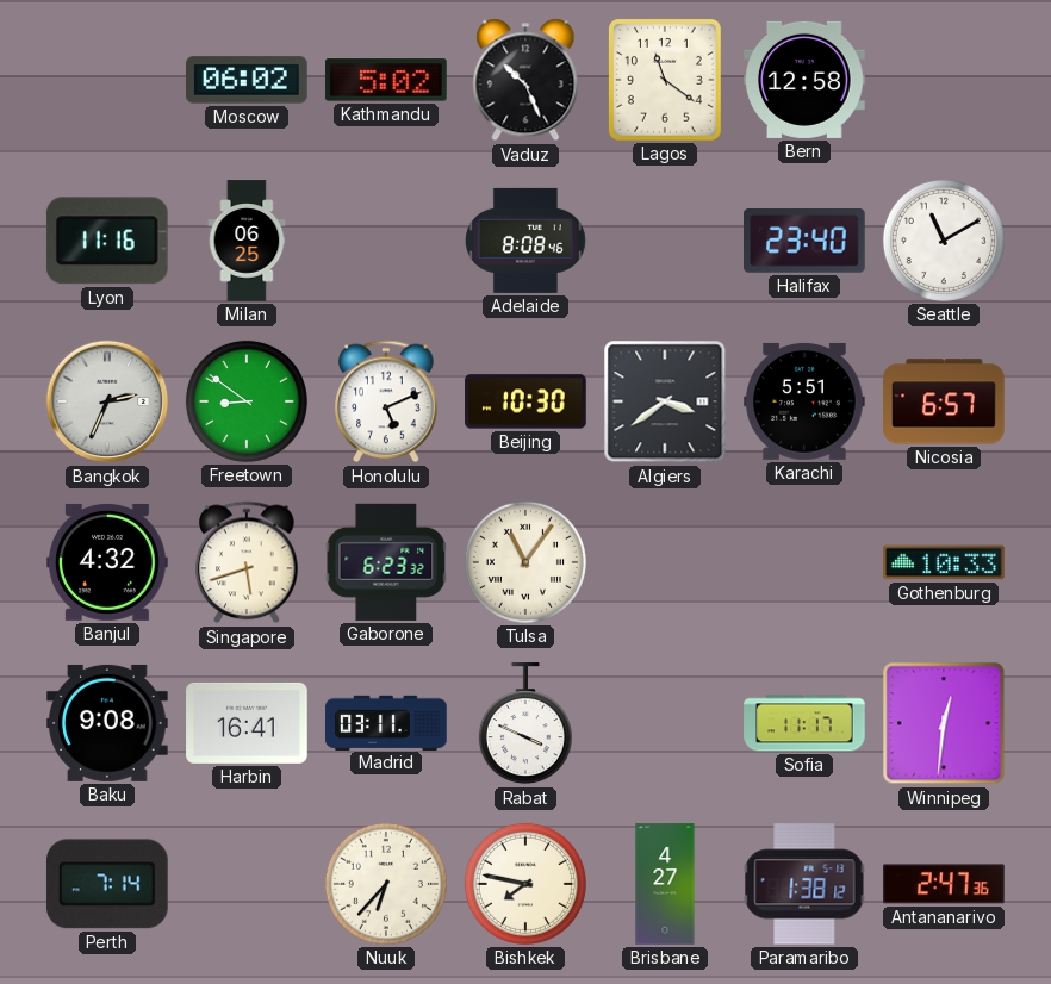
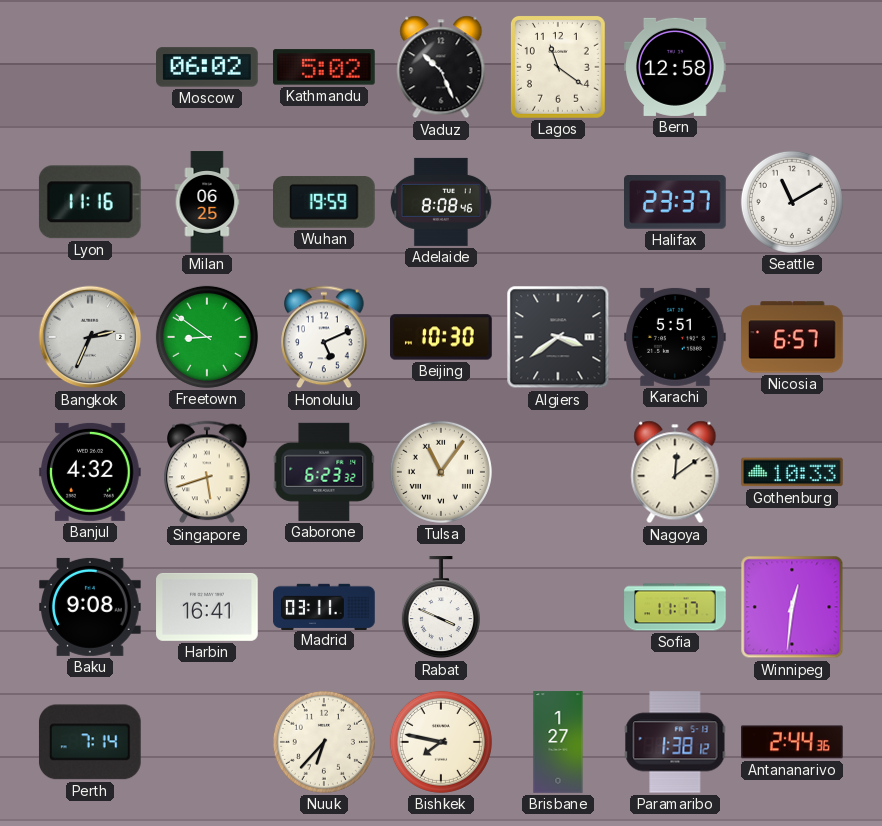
Wuhan: none -> 19:59 (325, 202)
Halifax: 23:40 -> 23:37 (676, 203)
Nagoya: none -> 12:09 (675, 472)
Brisbane: 4:27 -> 1:27 (558, 742)
Antananarivo: 2:47 -> 2:44 (792, 742)
